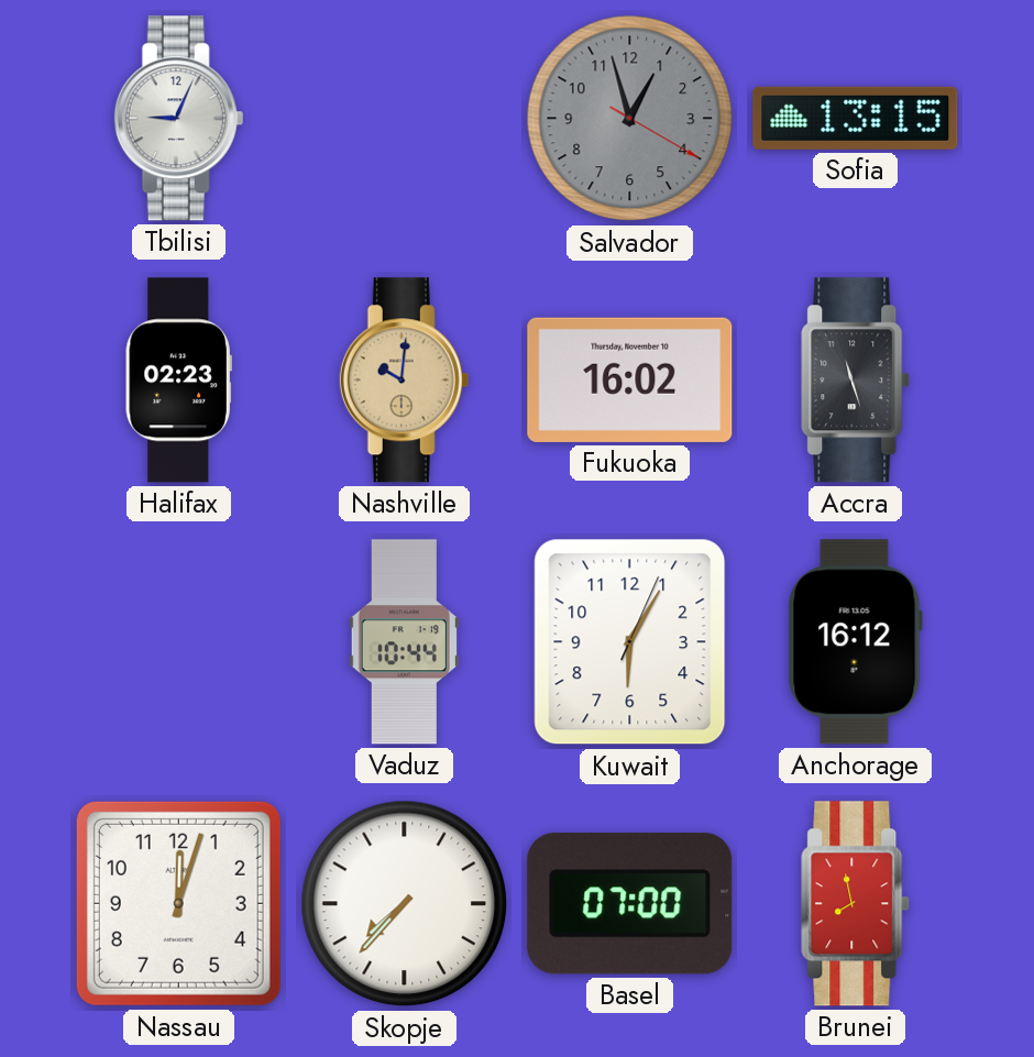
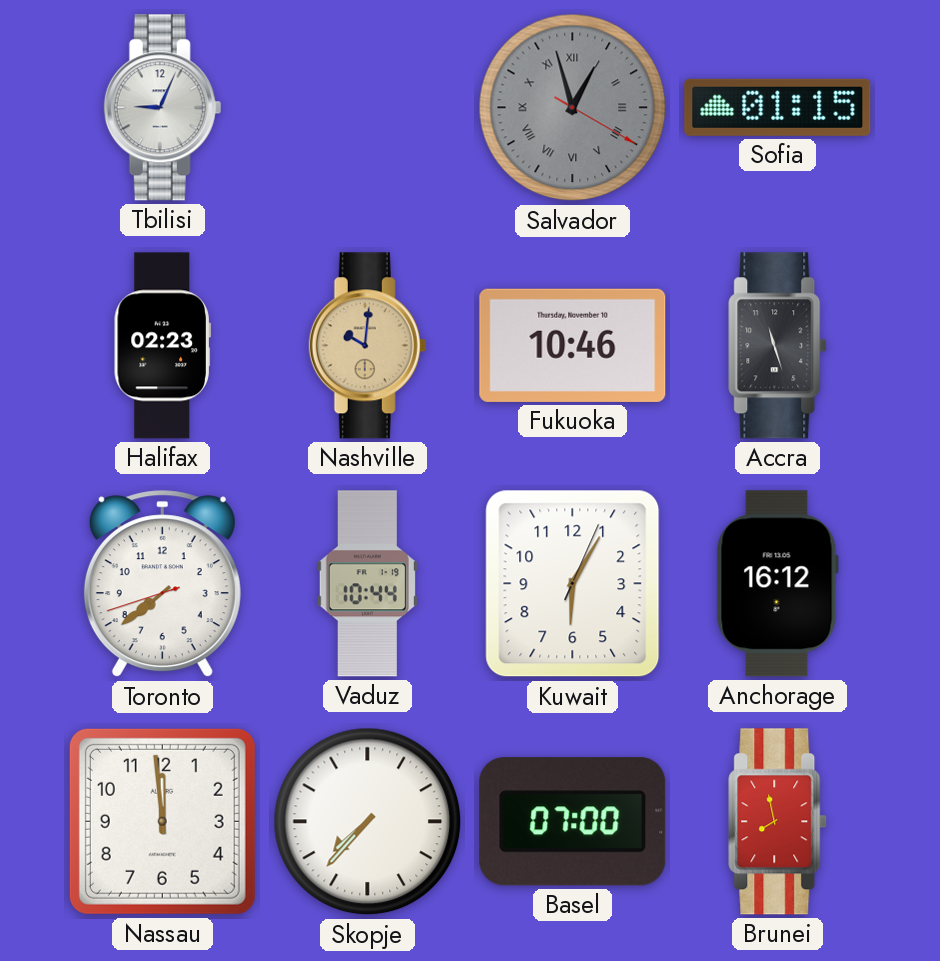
Salvador numerals: Arabic -> Roman (573, 108)
Sofia: 13:15 -> 01:15 (778, 107)
Fukuoka: 16:02 -> 10:46 (573, 345)
Toronto: none -> 7:38 (162, 584)
Nassau: 12:03 -> 11:59 (162, 821)
